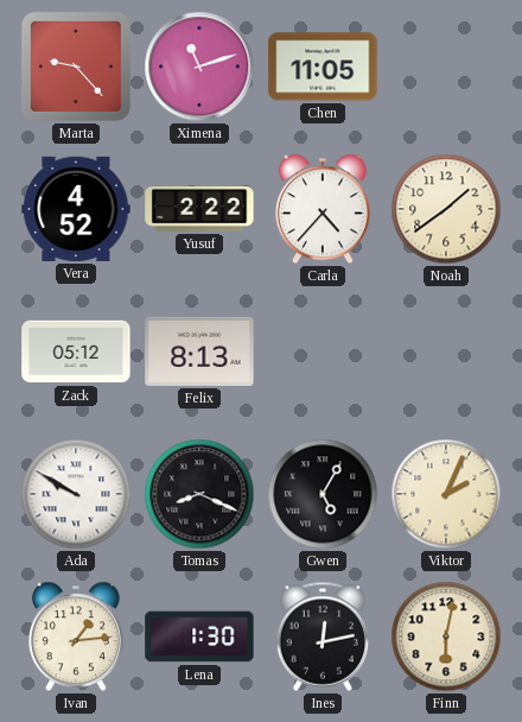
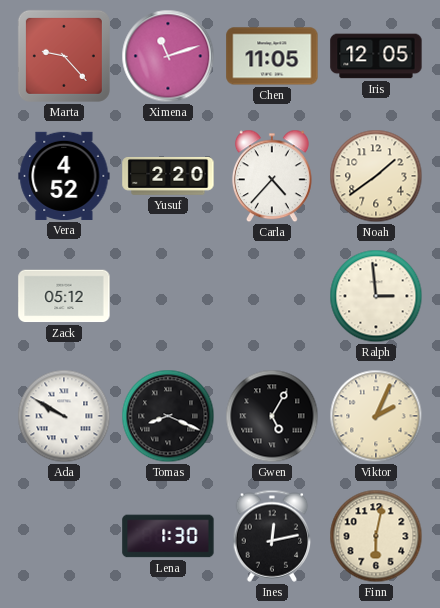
Iris: none -> 12:05 (376, 56)
Yusuf: 2:22 -> 2:20 (168, 177)
Felix: 8:13 -> none (199, 351)
Ralph: none -> 2:59 (376, 296)
Ivan: 1:14 -> none (76, 636)
